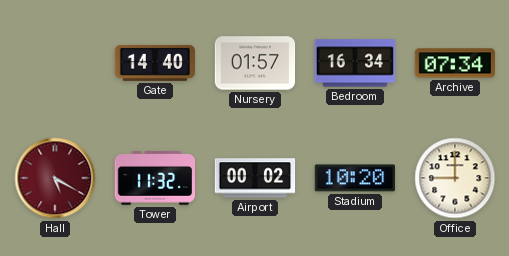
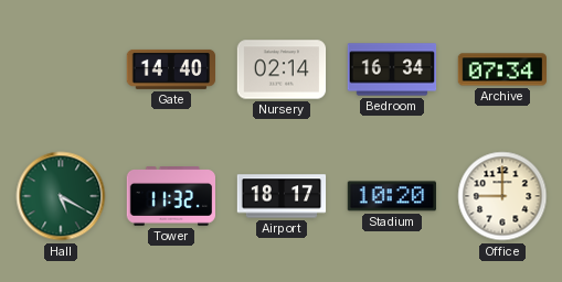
Nursery: 01:57 -> 02:14 (282, 69)
Hall dial: burgundy -> green (61, 196)
Airport: 00:02 -> 18:17 (282, 196)
